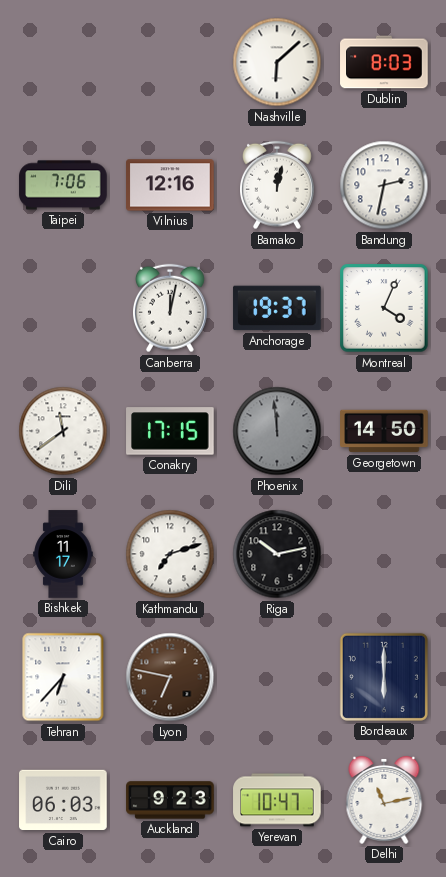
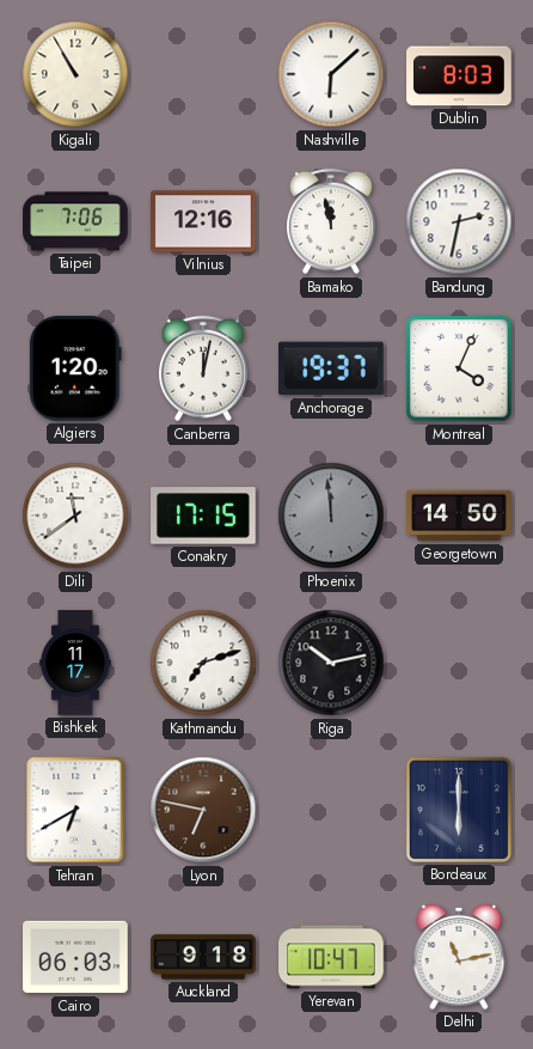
Kigali: none -> 10:55 (75, 74)
Bamako: 12:02 -> 11:58 (332, 221)
Algiers: none -> 1:20 (75, 368)
Tehran: 6:37 -> 6:40 (75, 810)
Auckland: 9:23 -> 9:18 (203, 957)
